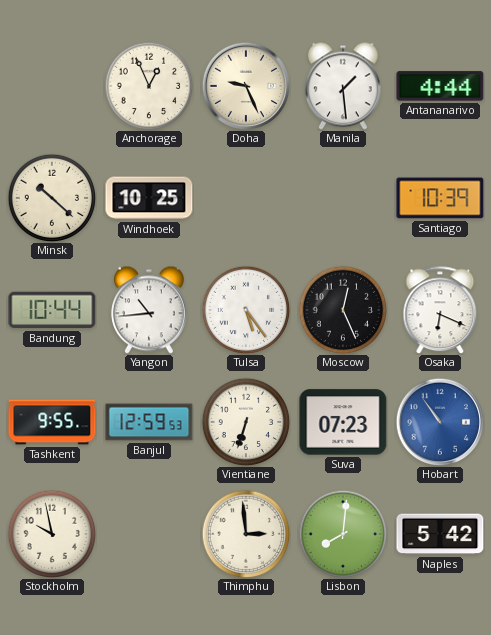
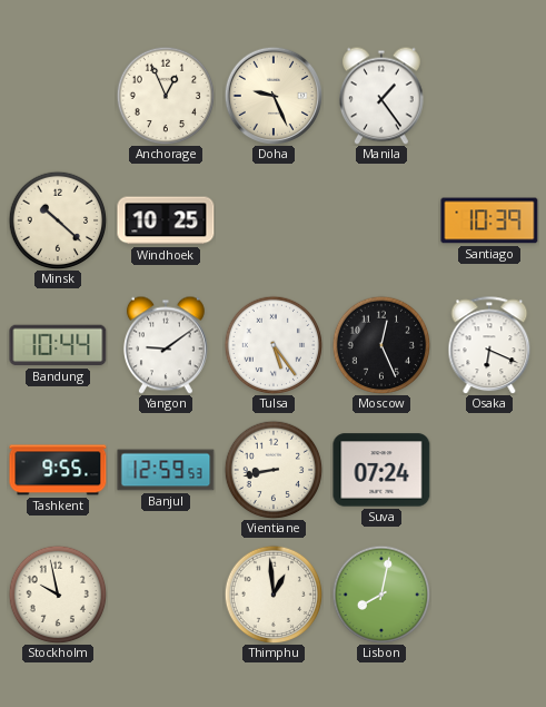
Manila: 1:29 -> 1:24 (381, 96)
Antananarivo: 4:44 -> none (440, 86)
Yangon: 10:44 -> 9:09 (166, 345)
Vientiane: 6:33 -> 8:43 (274, 470)
Suva: 07:23 -> 07:24 (381, 470)
Hobart: 10:54 -> none (439, 421)
Thimphu: 2:59 -> 12:59 (274, 595)
Lisbon: 8:01 -> 8:02 (381, 595)
Naples: 5:42 -> none (440, 534)
